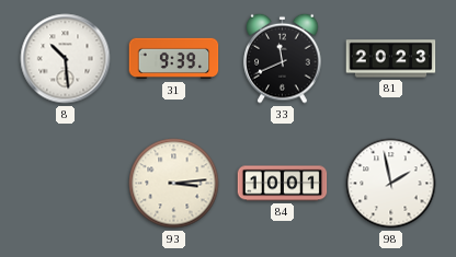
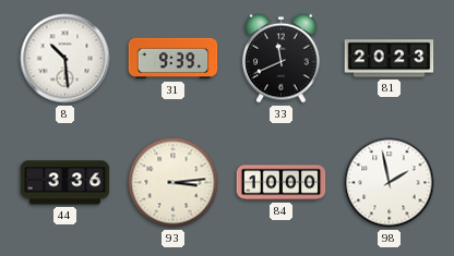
44: none -> 3:36 (65, 183)
84: 10:01 -> 10:00 (282, 183)
